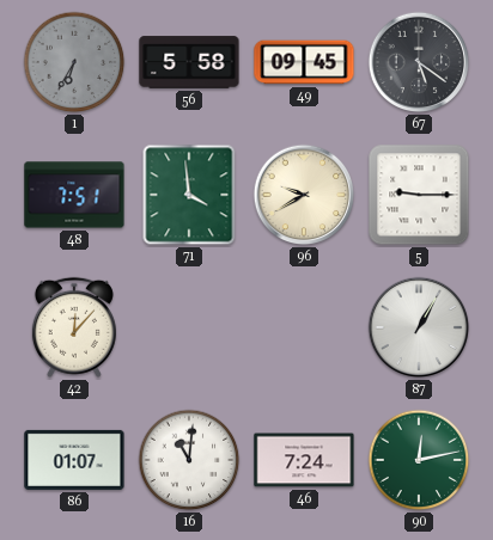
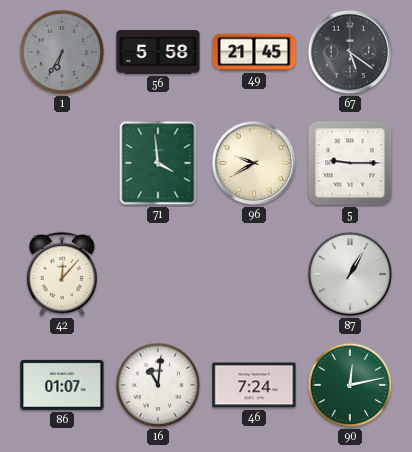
49: 09:45 -> 21:45 (254, 52)
48: 7:51 -> none (74, 195)
